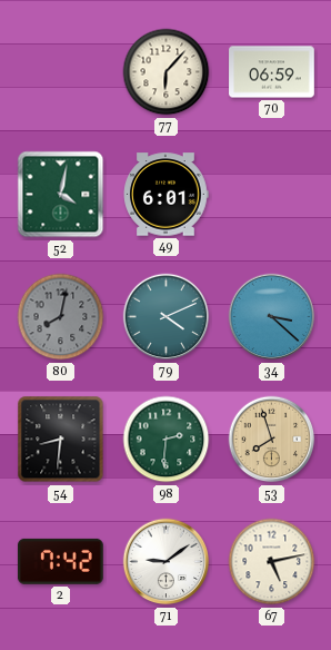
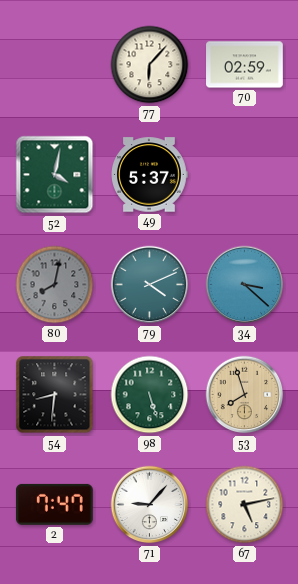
70: 06:59 -> 02:59 (245, 65)
49: 6:01 -> 5:37 (149, 175)
98: 2:31 -> 5:27 (150, 395)
2: 7:42 -> 7:47 (54, 504)
71: 9:09 -> 9:07 (150, 505)
